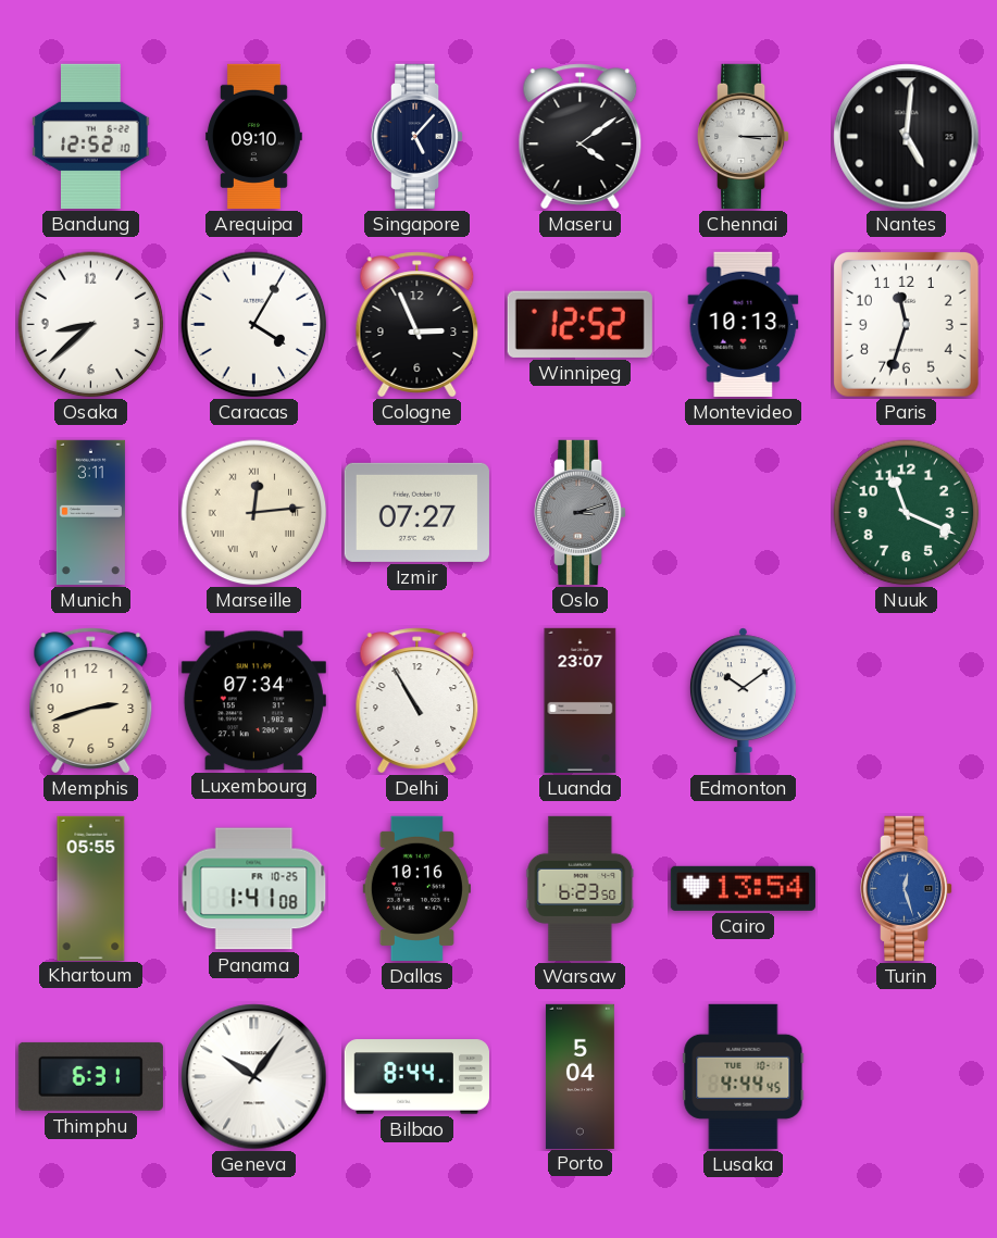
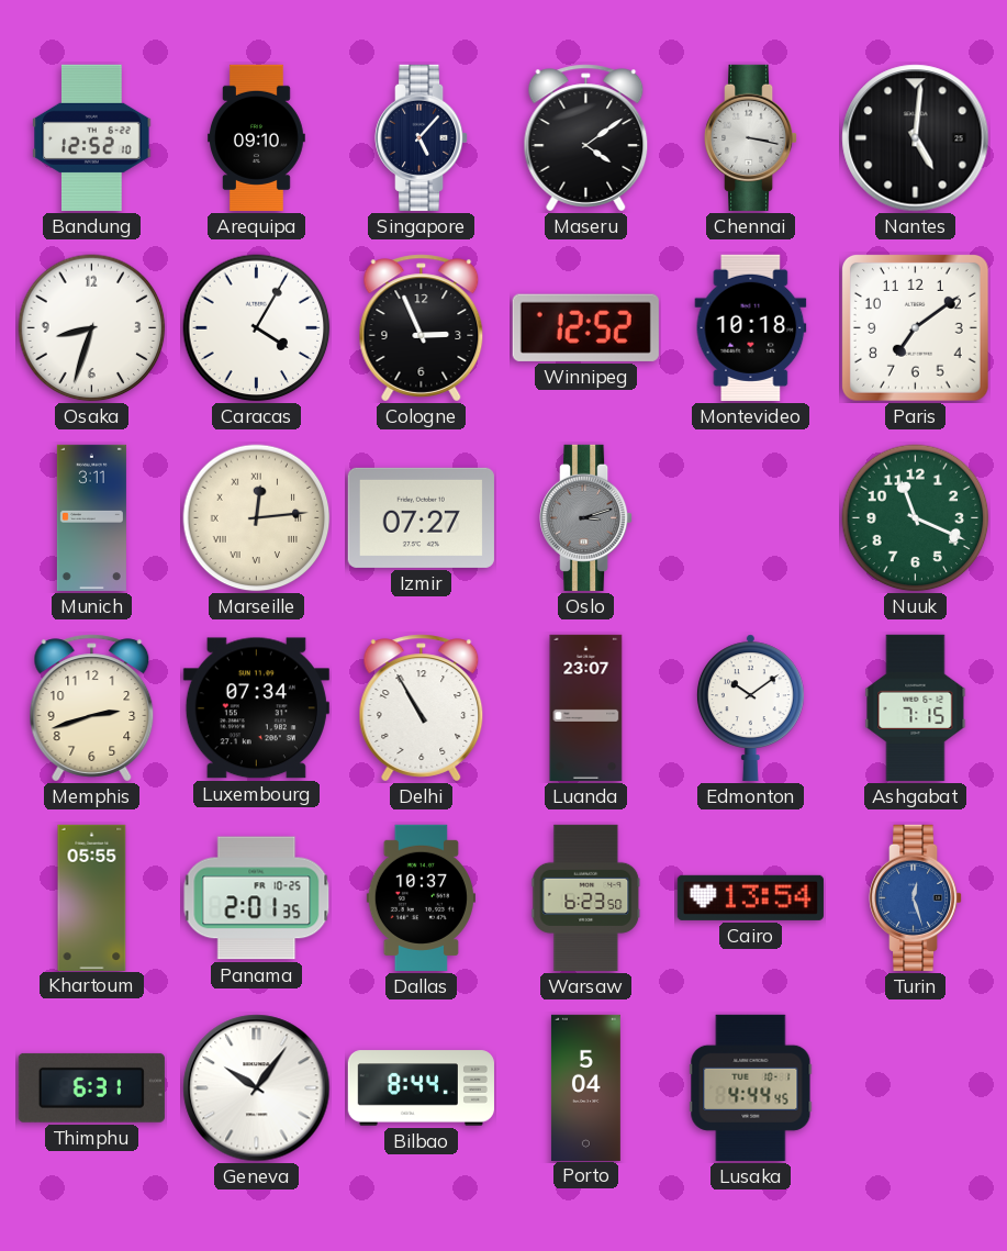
Chennai: 3:15 -> 3:17 (752, 137)
Osaka: 8:38 -> 8:33 (92, 328)
Montevideo: 10:13 -> 10:18 (751, 327)
Paris: 11:33 -> 7:09 (915, 327)
Ashgabat: none -> 7:15 (916, 707)
Panama: 1:41 -> 2:01 (257, 898)
Dallas: 10:16 -> 10:37 (421, 897)
